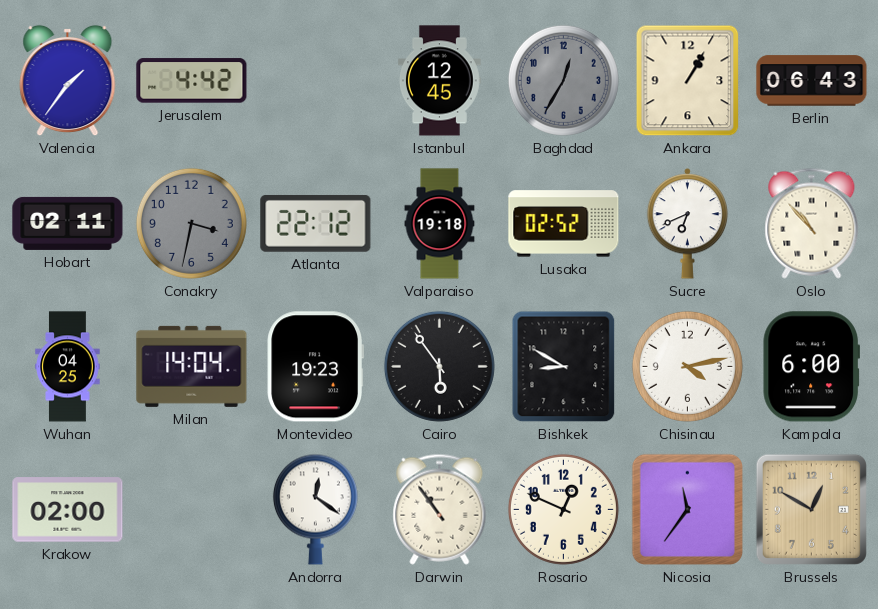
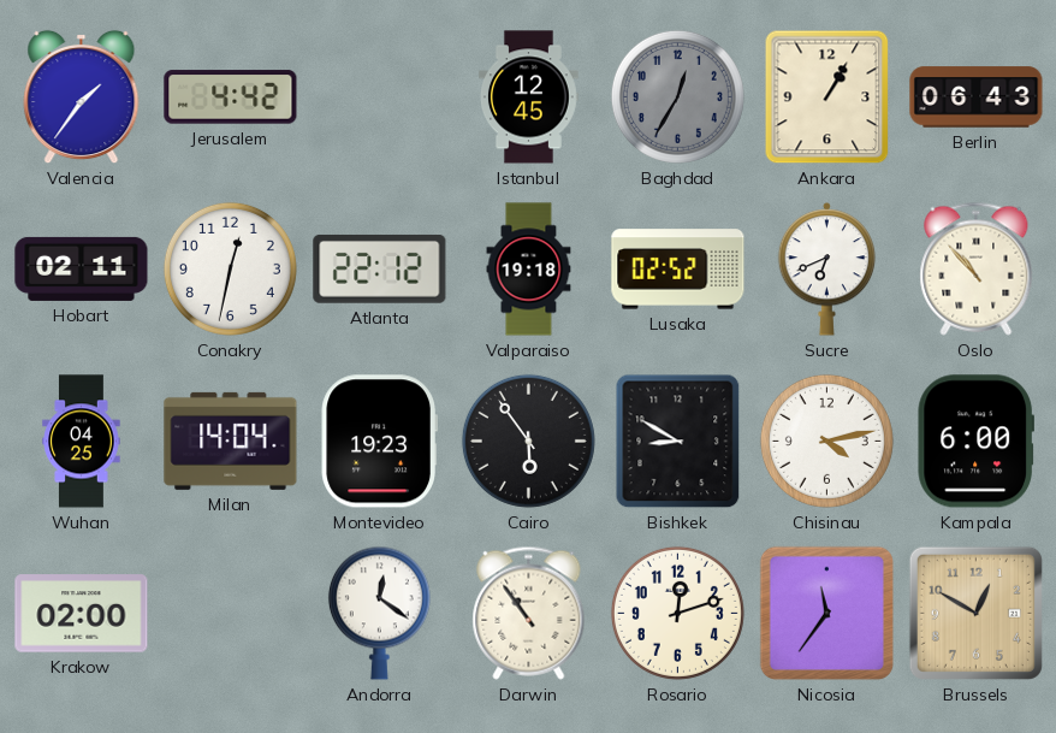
Conakry: 3:32 -> 12:32 (230, 268)
Conakry dial: grey -> white (230, 268)
Rosario: 12:49 -> 12:12 (677, 613)
